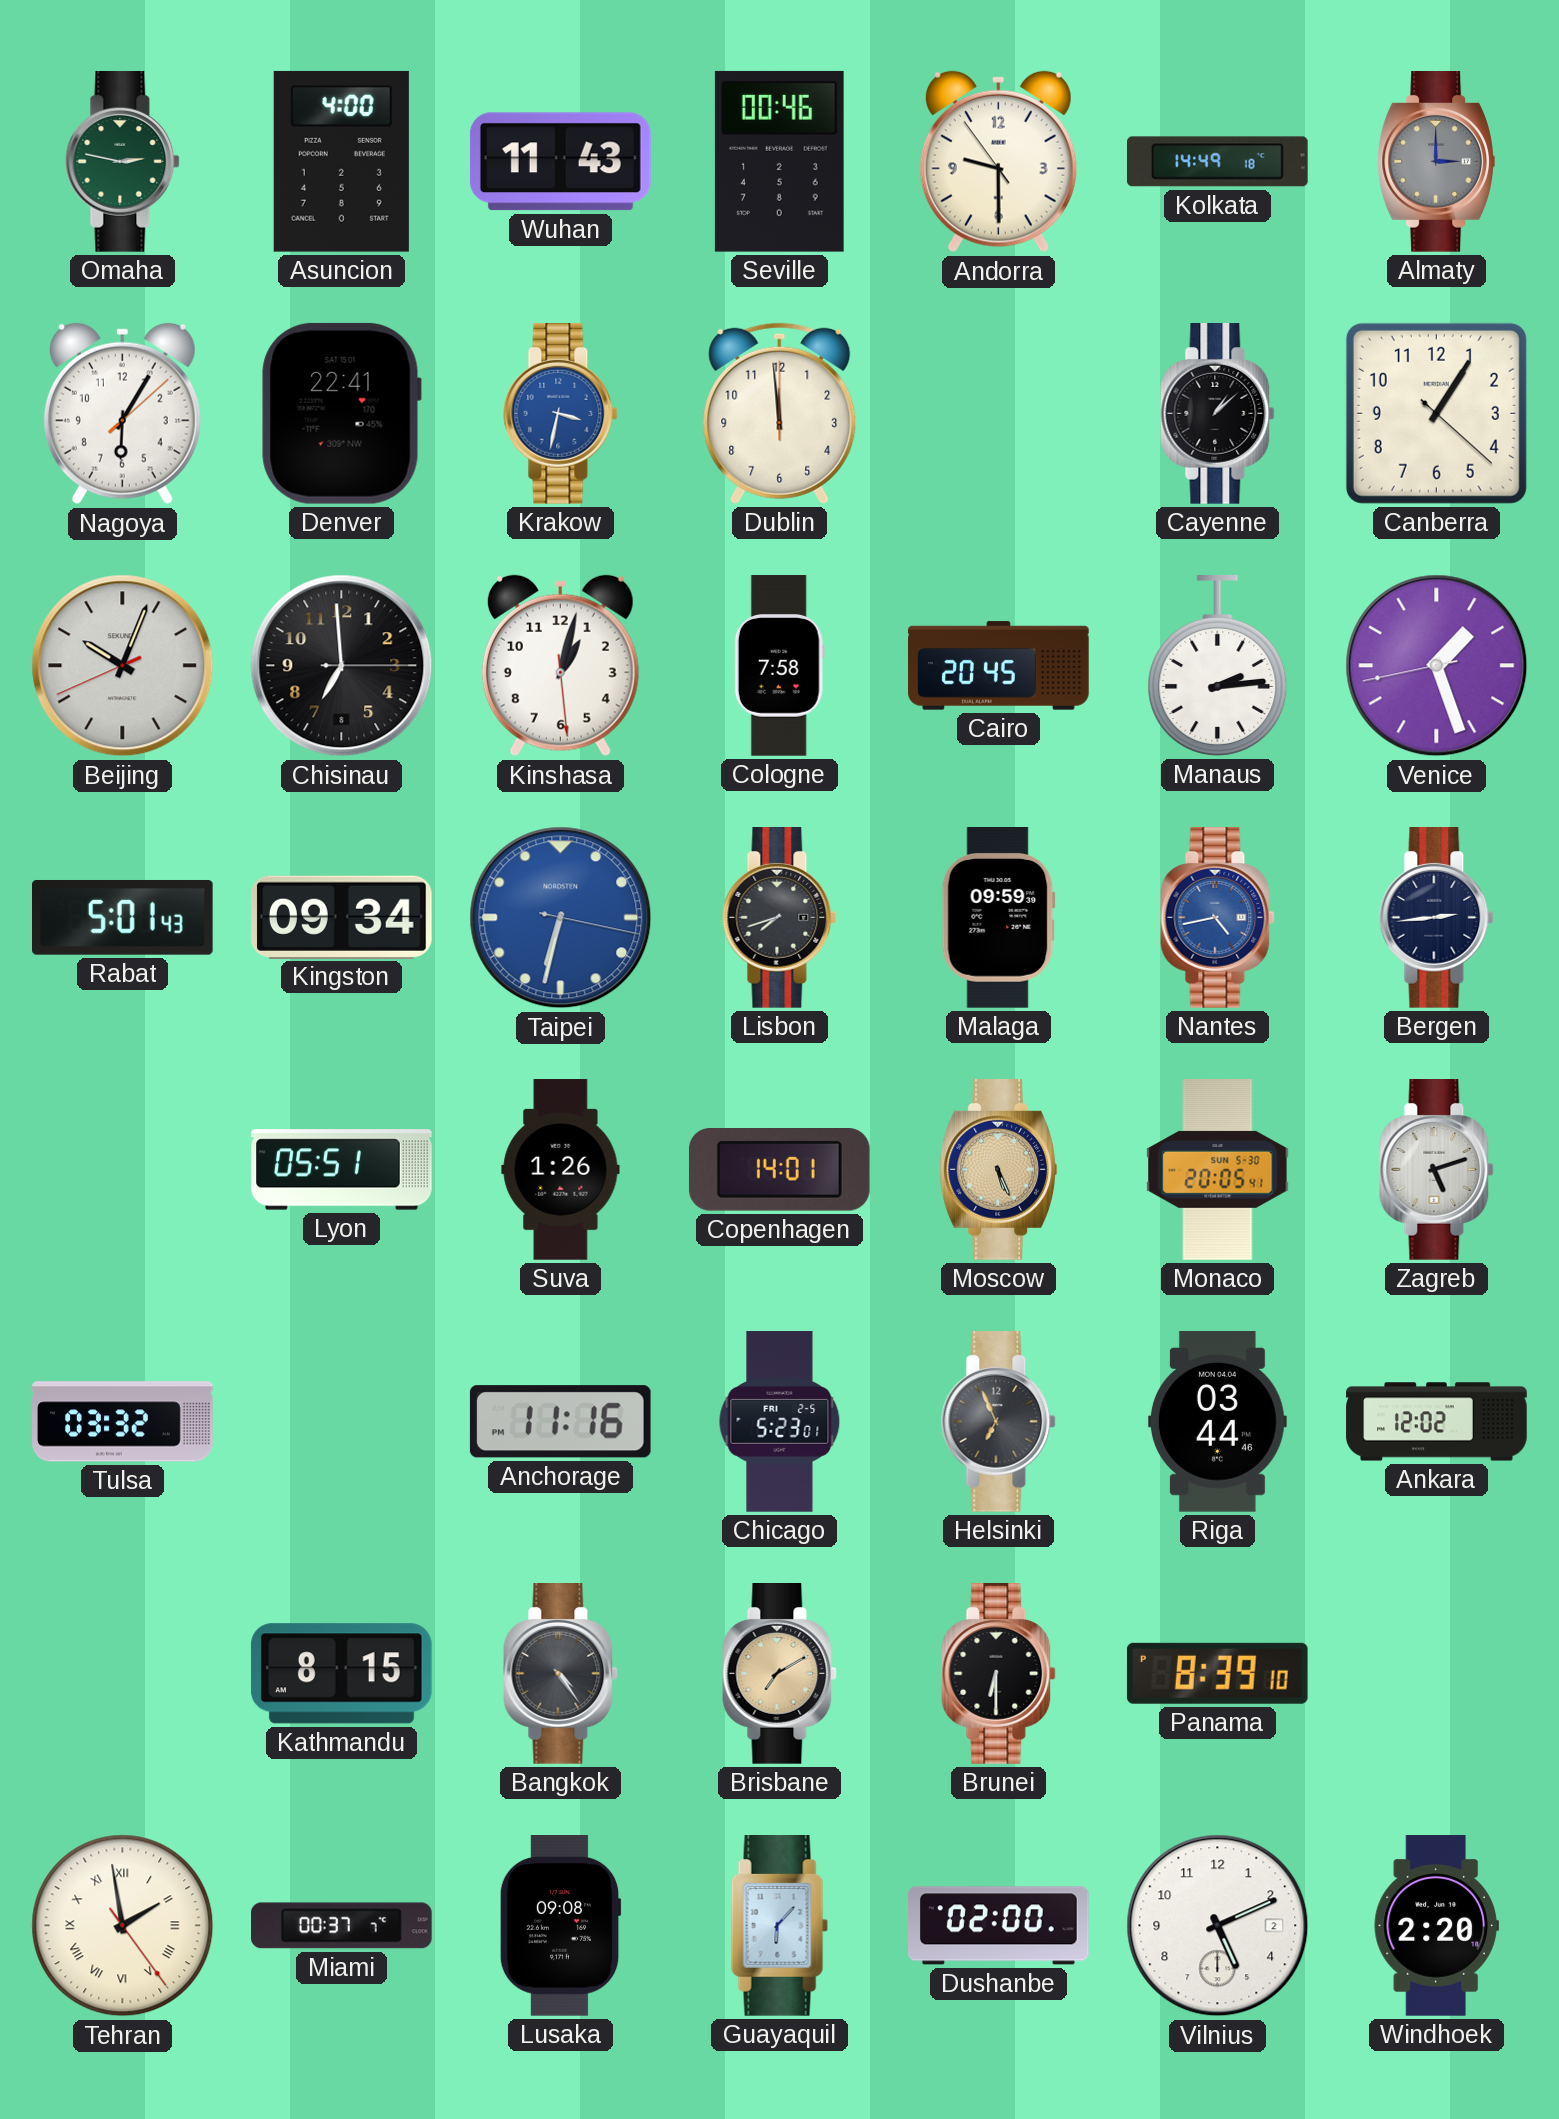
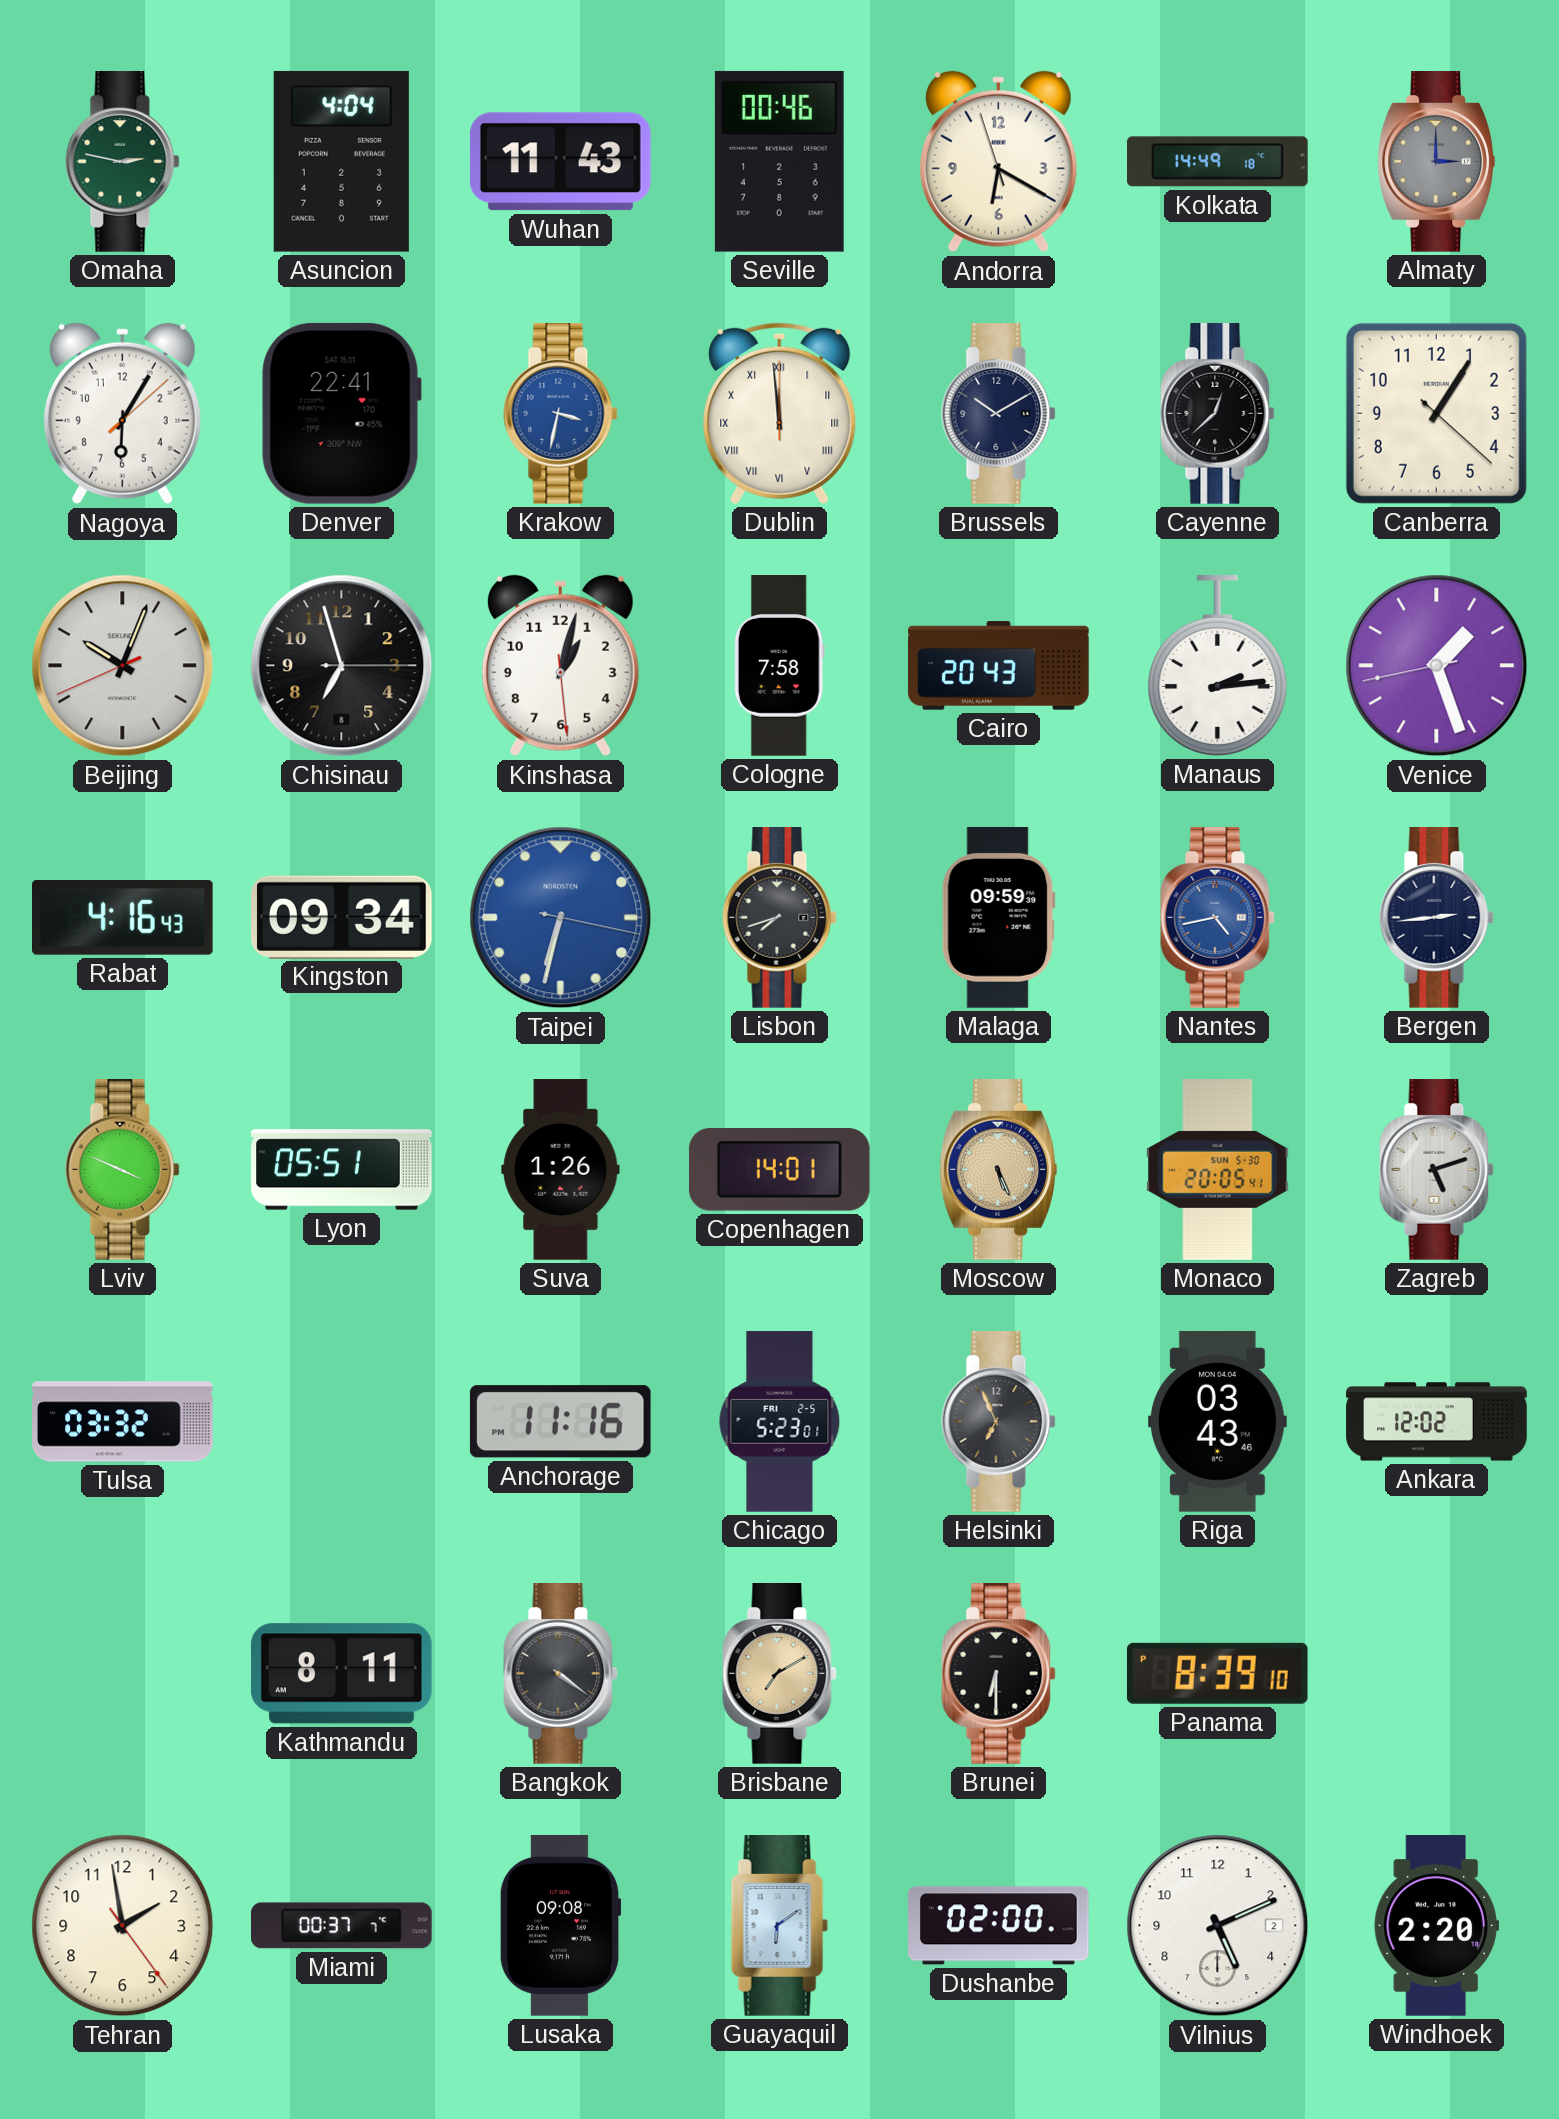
Asuncion: 4:00 -> 4:04 (341, 161)
Andorra: 9:29 -> 6:19 (998, 162)
Dublin numerals: Arabic -> Roman (780, 413)
Brussels: none -> 10:10 (999, 414)
Cayenne: 1:08 -> 12:38 (1218, 414)
Chisinau: 6:59 -> 6:57 (342, 666)
Cairo: 20:45 -> 20:43 (999, 666)
Rabat: 5:01 -> 4:16 (123, 917)
Lviv: none -> 3:49 (123, 1170)
Riga: 03:44 -> 03:43 (1217, 1422)
Kathmandu: 8:15 -> 8:11 (341, 1674)
Bangkok: 4:24 -> 4:21 (561, 1674)
Tehran numerals: Roman -> Arabic (123, 1926)
Guayaquil: 6:07 -> 6:09 (780, 1926)
